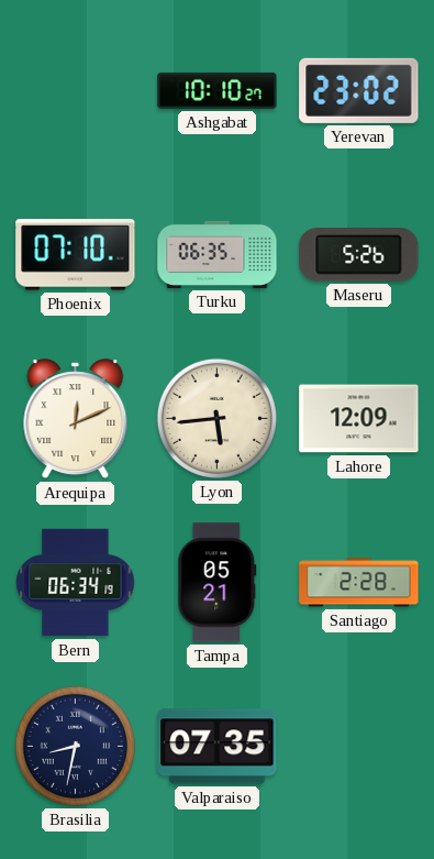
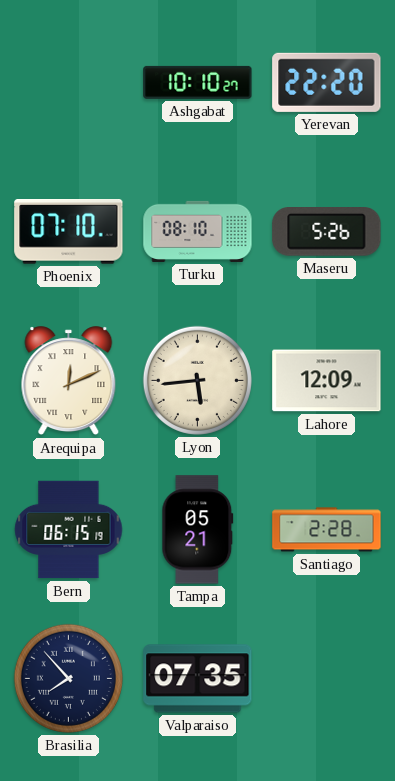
Yerevan: 23:02 -> 22:20 (327, 82)
Turku: 06:35 -> 08:10 (198, 231)
Bern: 06:34 -> 06:15 (69, 530)
Brasilia: 8:32 -> 7:53 (68, 678)
